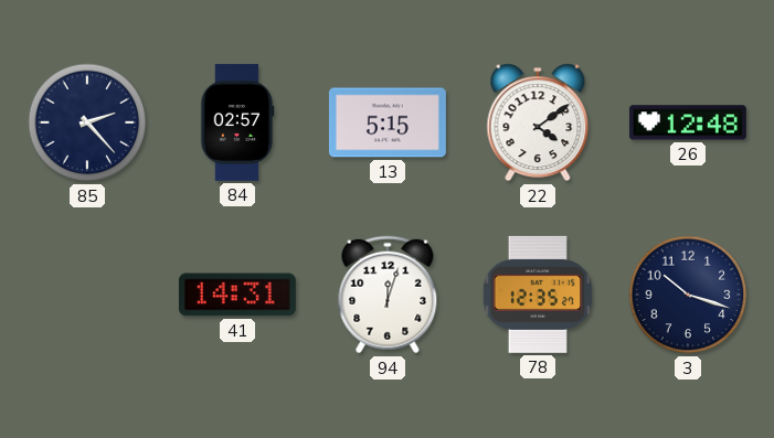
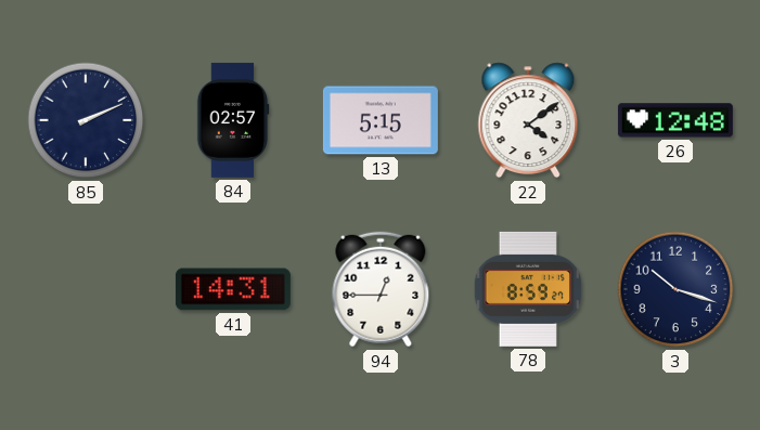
85: 2:23 -> 2:11 (86, 120)
94: 12:03 -> 12:45 (381, 289)
78: 12:35 -> 8:59 (527, 289)
